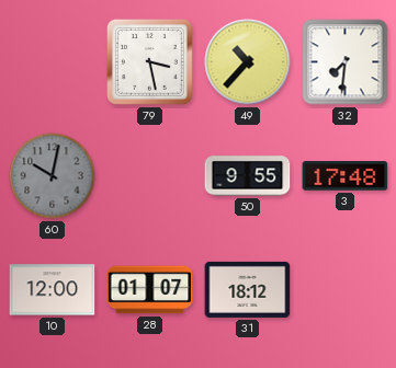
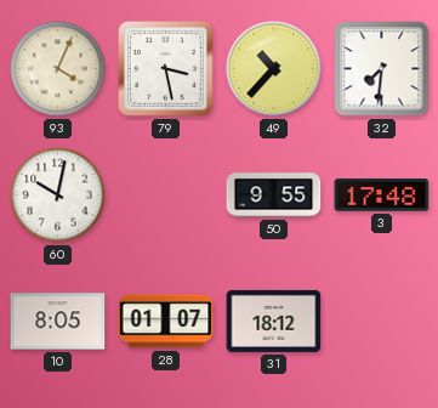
93: none -> 4:04 (58, 69)
60 dial: grey -> white (58, 195)
10: 12:00 -> 8:05 (58, 322)
